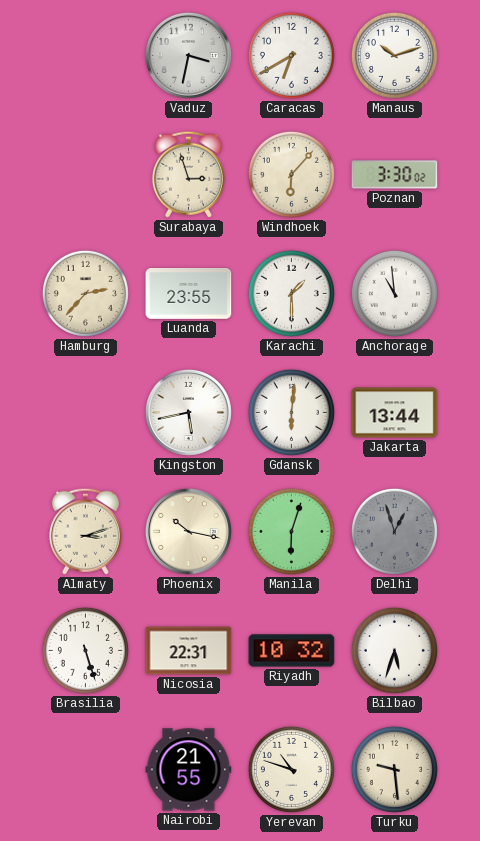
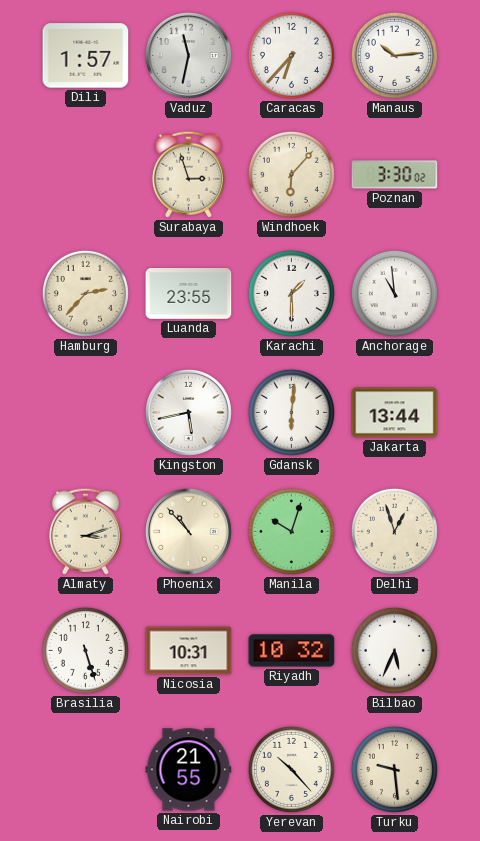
Dili: none -> 1:57 (86, 56)
Vaduz: 3:32 -> 11:32 (188, 55)
Caracas: 6:40 -> 6:37 (291, 55)
Manaus: 10:12 -> 10:14 (394, 55)
Phoenix: 10:17 -> 10:53 (188, 531)
Manila: 6:03 -> 10:03 (291, 531)
Delhi dial: grey -> cream (394, 531)
Nicosia: 22:31 -> 10:31 (189, 651)
Bilbao: 5:33 -> 5:34 (394, 650)
Yerevan: 10:48 -> 10:23 (291, 769)
